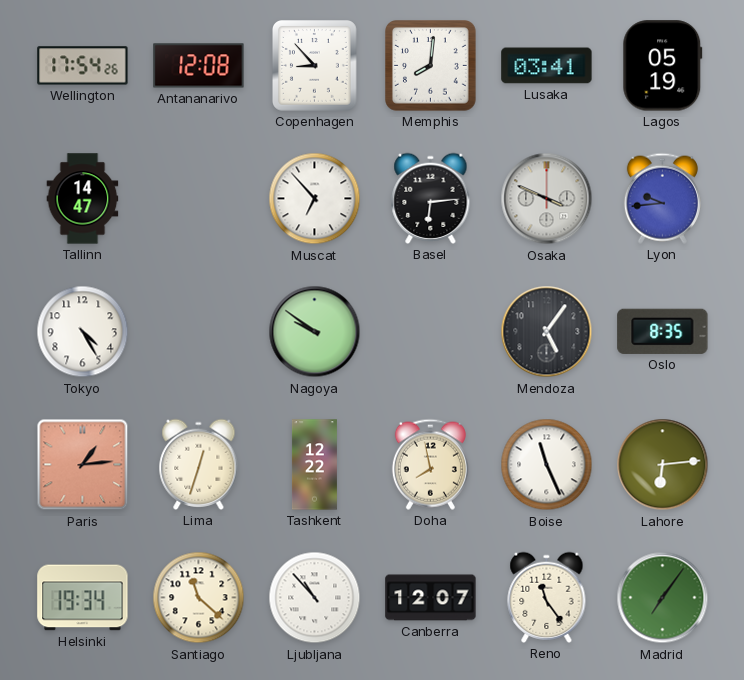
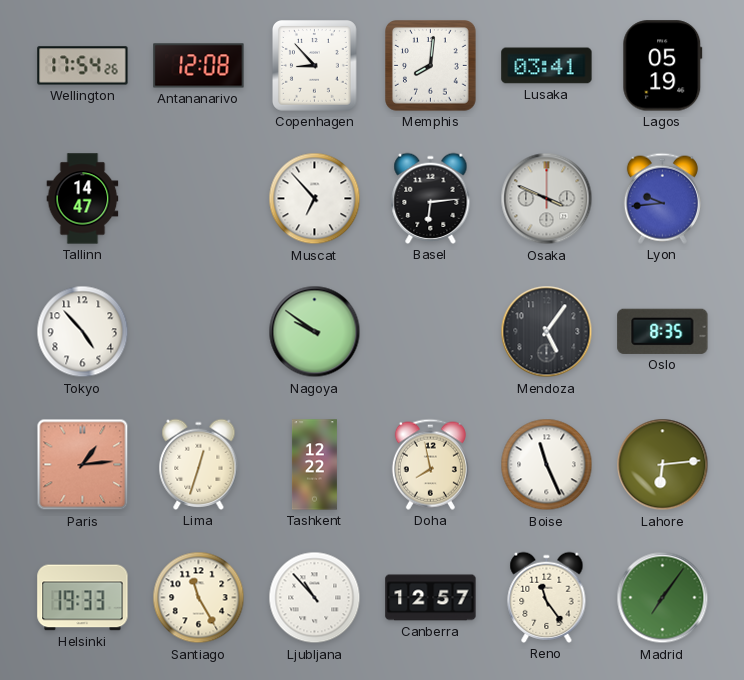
Tokyo: 4:25 -> 4:53 (83, 332)
Helsinki: 19:34 -> 19:33 (83, 598)
Santiago: 11:22 -> 11:25 (199, 598)
Canberra: 12:07 -> 12:57 (431, 598)
